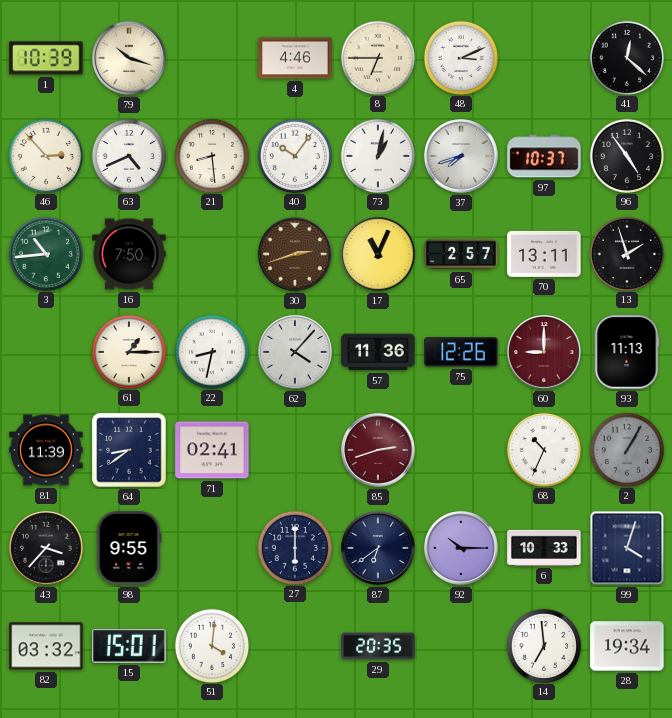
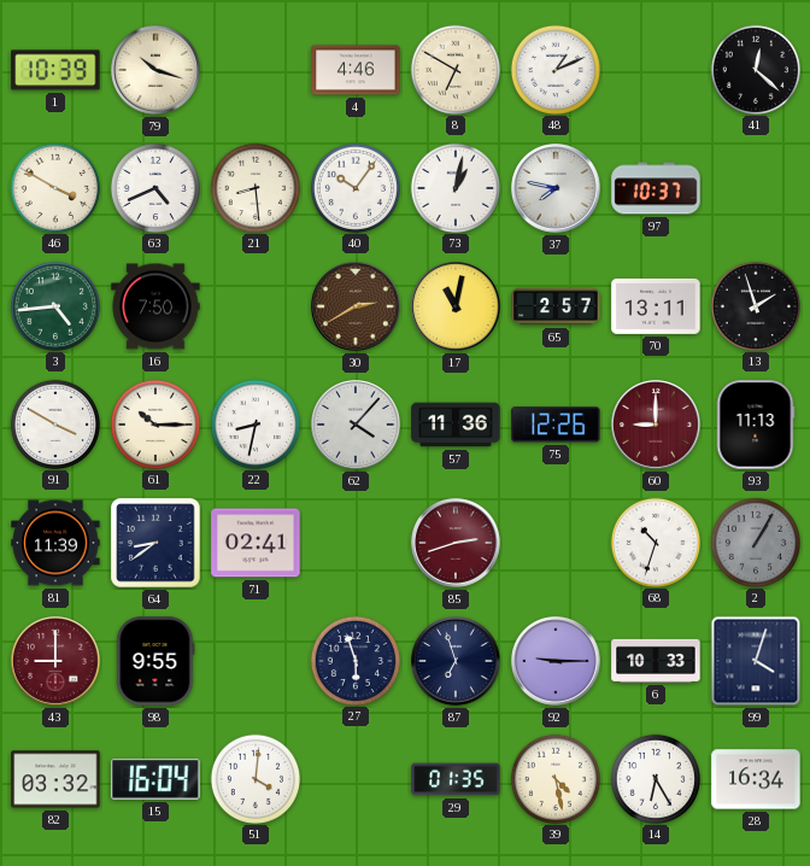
8: 6:45 -> 6:50 (454, 69)
48: 3:11 -> 1:11 (554, 69)
46: 2:53 -> 3:50 (54, 187)
37: 7:42 -> 7:47 (556, 188)
96: 4:54 -> none (626, 155)
3: 10:44 -> 4:44 (54, 305)
30: 2:42 -> 2:40 (356, 306)
17: 11:04 -> 11:02 (456, 306)
91: none -> 3:50 (54, 423)
61: 1:15 -> 10:15 (154, 423)
68: 10:34 -> 10:33 (655, 542)
43: 3:37 -> 9:00 (55, 661)
43 dial: black -> burgundy (55, 661)
27: 6:00 -> 5:57 (354, 660)
87: 6:39 -> 6:57 (456, 661)
92: 10:15 -> 9:15 (556, 661)
15: 15:01 -> 16:04 (155, 779)
29: 20:35 -> 01:35 (456, 779)
39: none -> 4:28 (554, 778)
14: 6:59 -> 6:25 (655, 778)
28: 19:34 -> 16:34 (756, 779)
